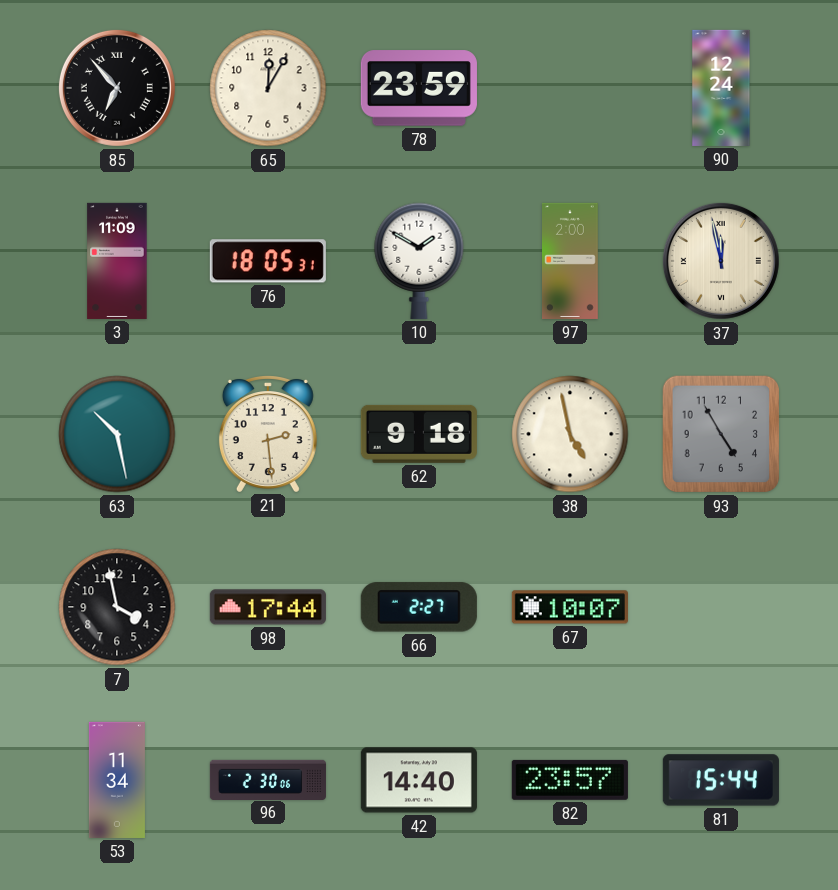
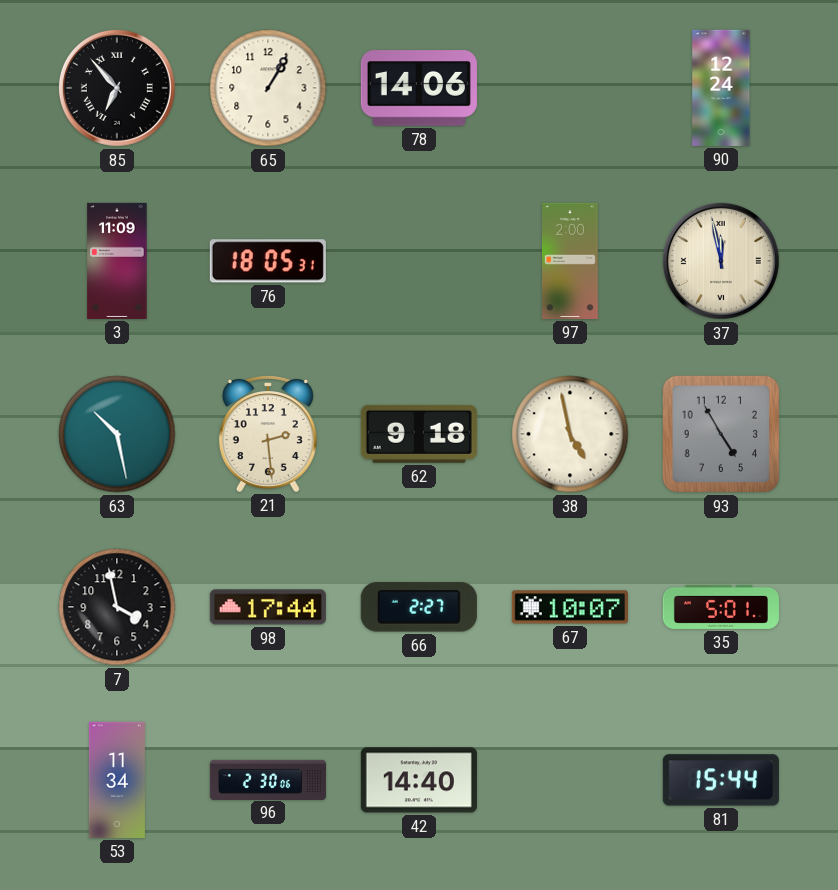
65: 12:05 -> 1:05 (268, 88)
78: 23:59 -> 14:06 (419, 88)
10: 1:50 -> none (419, 261)
35: none -> 5:01 (721, 607)
82: 23:57 -> none (570, 780)
